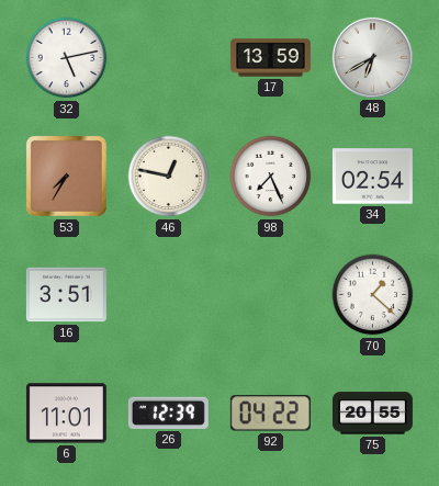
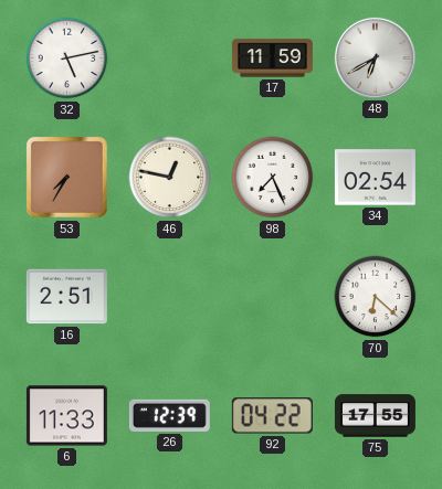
17: 13:59 -> 11:59 (272, 59)
16: 3:51 -> 2:51 (66, 297)
70: 1:22 -> 6:22 (376, 297)
6: 11:01 -> 11:33 (66, 416)
75: 20:55 -> 17:55 (375, 416)
